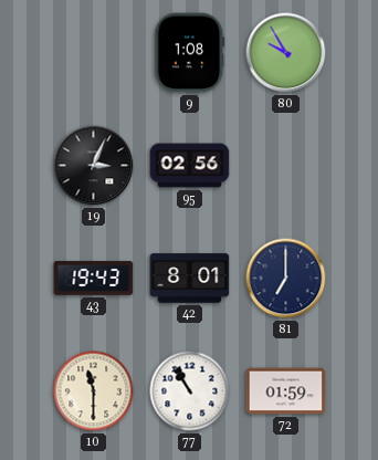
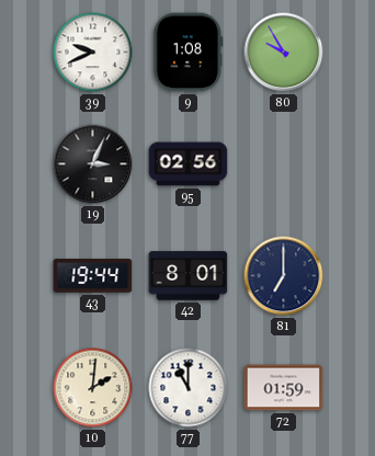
39: none -> 9:41 (93, 53)
43: 19:43 -> 19:44 (93, 276)
10: 11:30 -> 2:01 (93, 388)
77: 10:55 -> 11:00 (189, 388)
